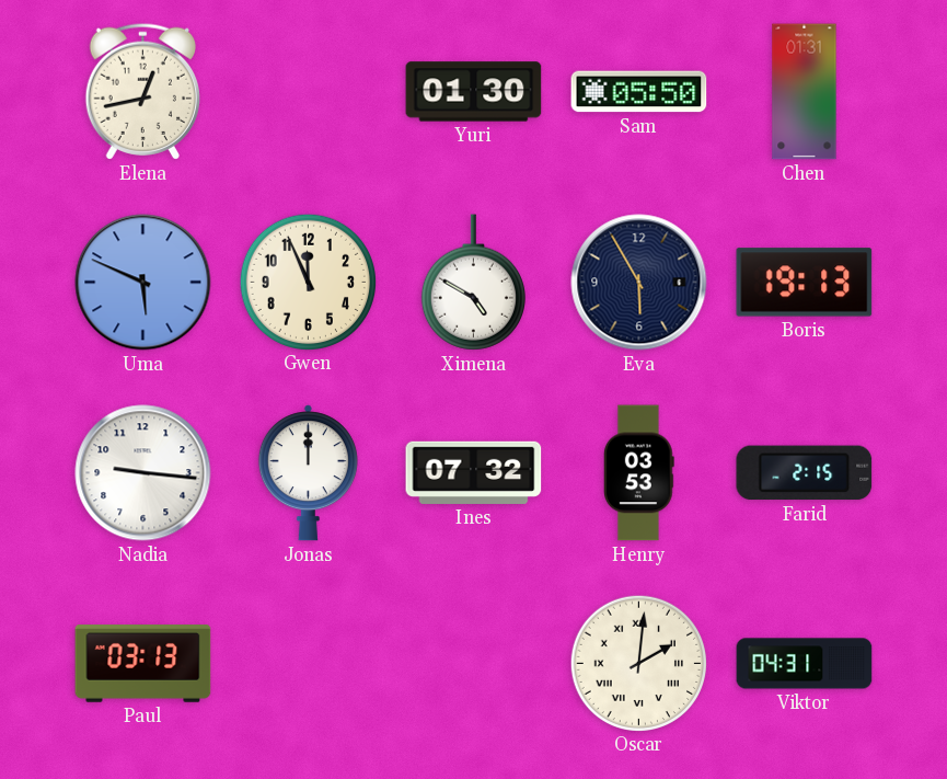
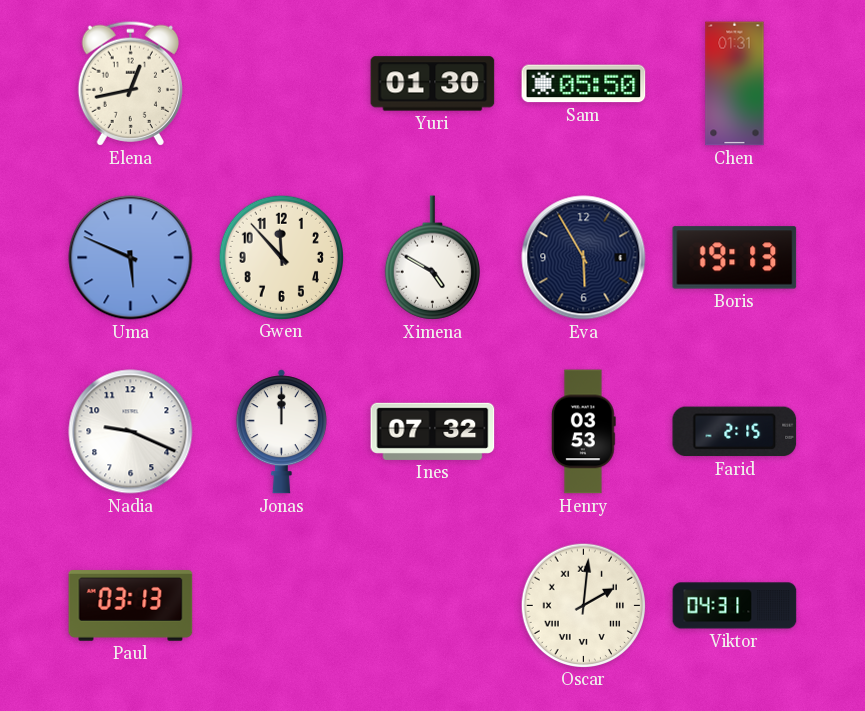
Gwen: 11:56 -> 11:53 (281, 257)
Nadia: 9:16 -> 9:19 (131, 432)
